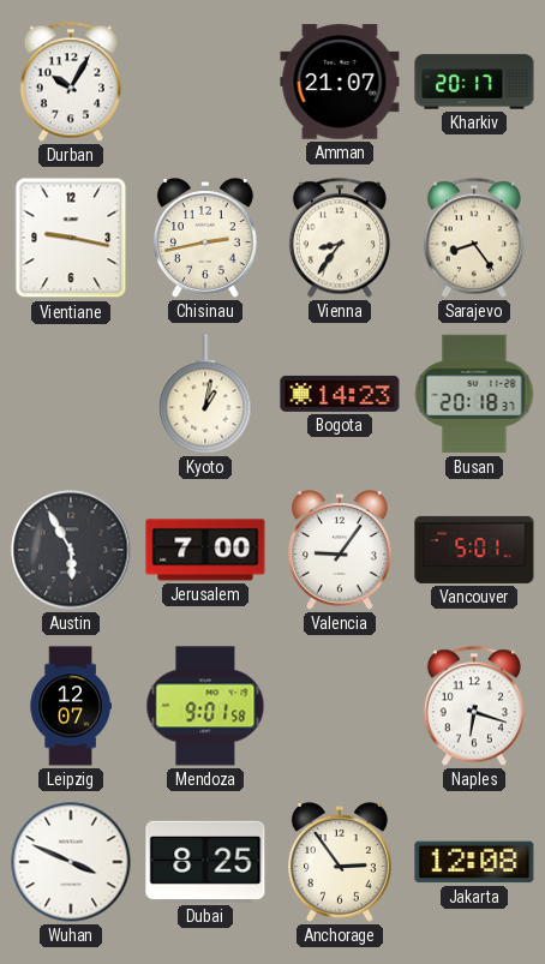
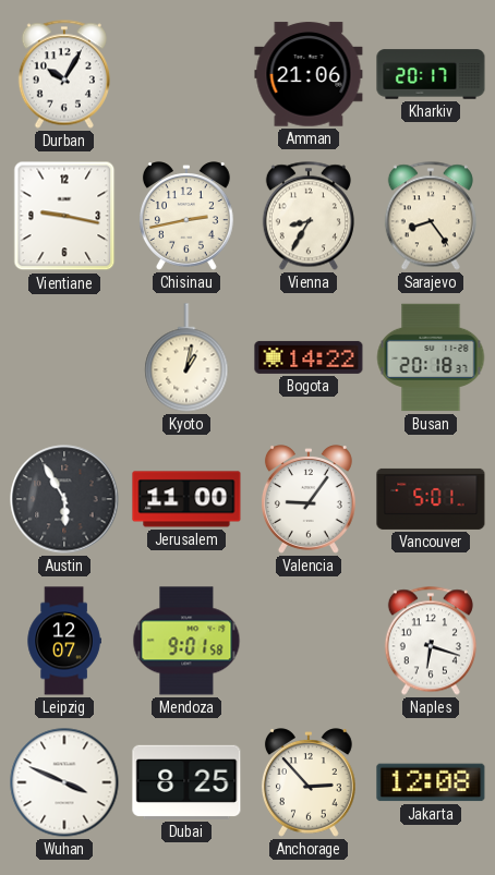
Amman: 21:07 -> 21:06 (309, 74)
Vienna: 8:36 -> 8:35 (309, 216)
Bogota: 14:23 -> 14:22 (309, 357)
Jerusalem: 7:00 -> 11:00 (186, 499)
Anchorage: 2:54 -> 2:53 (309, 782)
